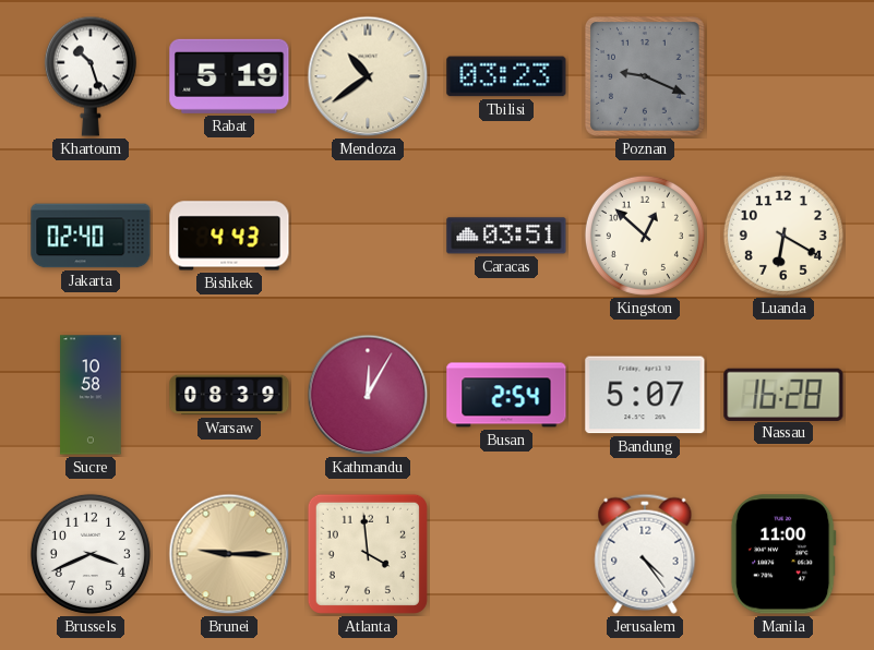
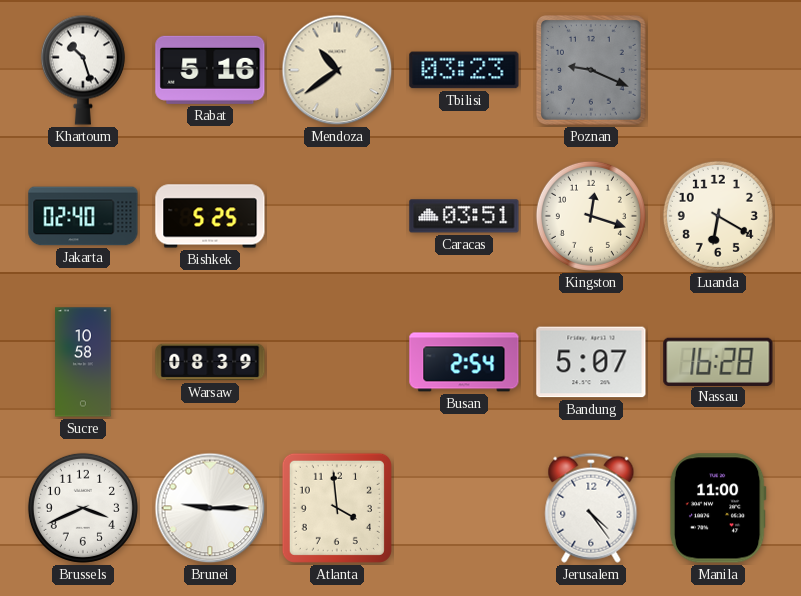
Rabat: 5:19 -> 5:16 (210, 70)
Bishkek: 4:43 -> 5:25 (210, 216)
Kingston: 12:52 -> 12:18 (591, 216)
Kathmandu: 12:05 -> none (368, 395)
Brunei dial: champagne -> white (210, 508)
